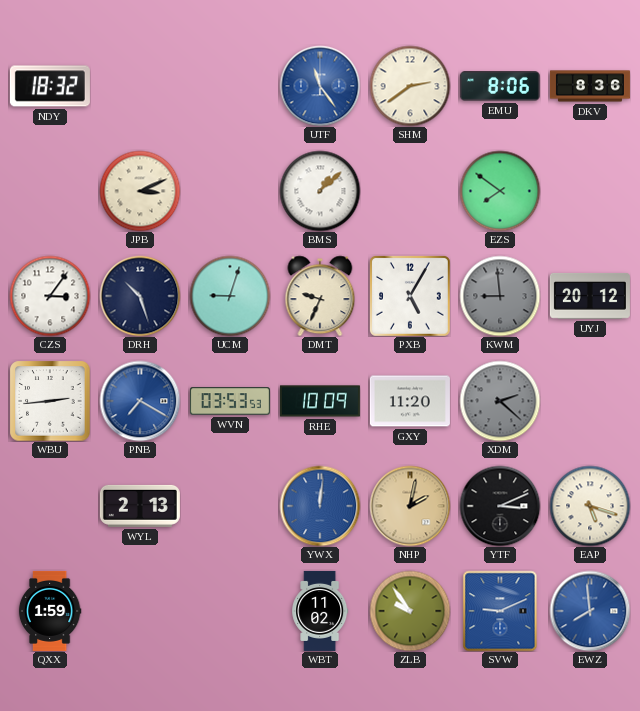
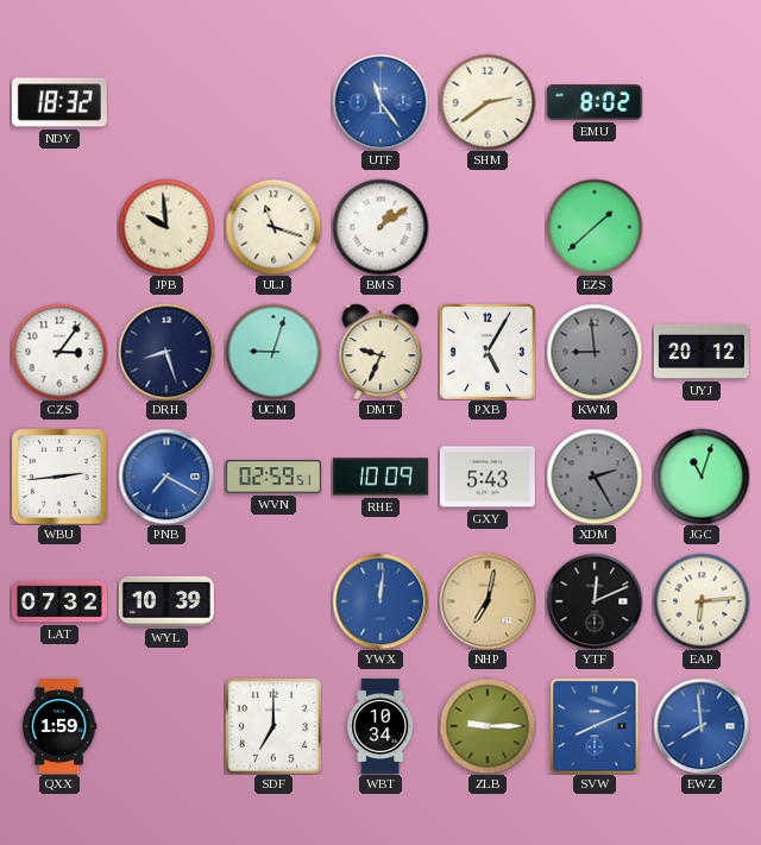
EMU: 8:06 -> 8:02 (595, 102)
DKV: 8:36 -> none (590, 86)
JPB: 3:11 -> 9:59 (166, 227)
ULJ: none -> 11:18 (273, 227)
BMS: 1:08 -> 1:09 (380, 227)
EZS: 7:51 -> 1:38 (595, 227)
DRH: 10:27 -> 8:27 (166, 352)
WVN: 03:53 -> 02:59 (273, 477)
GXY: 11:20 -> 5:43 (488, 477)
XDM: 2:22 -> 2:25 (595, 477)
JGC: none -> 11:03 (702, 477)
LAT: none -> 07:32 (59, 601)
WYL: 2:13 -> 10:39 (166, 601)
NHP: 2:02 -> 7:02 (488, 601)
YTF: 3:11 -> 12:11 (595, 601)
EAP: 5:18 -> 6:14 (702, 601)
SDF: none -> 7:00 (273, 726)
WBT: 11:02 -> 10:34 (380, 726)
ZLB: 9:54 -> 9:15 (488, 726)
SVW: 9:11 -> 8:11 (595, 726)
